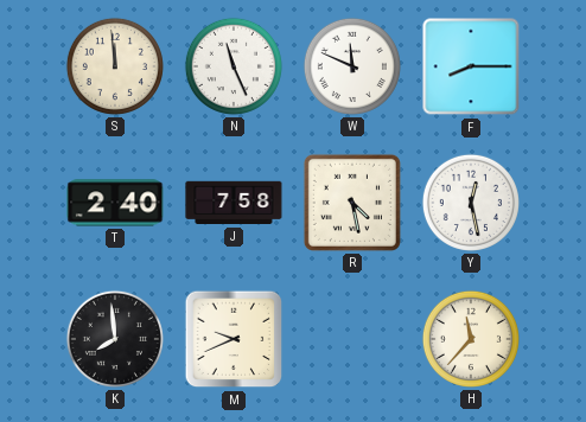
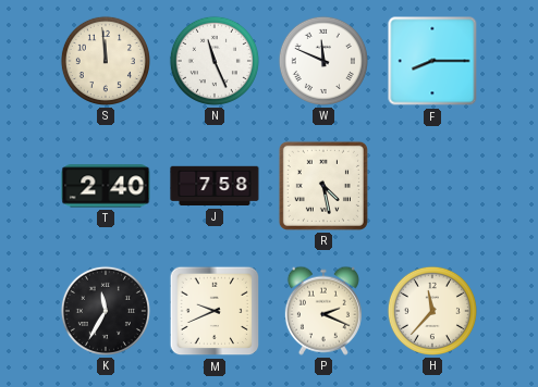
Y: 12:28 -> none (471, 203)
K: 7:59 -> 11:35 (106, 311)
P: none -> 2:19 (323, 311)
